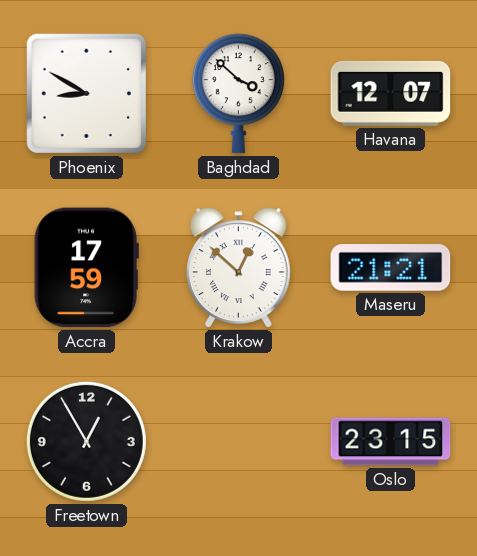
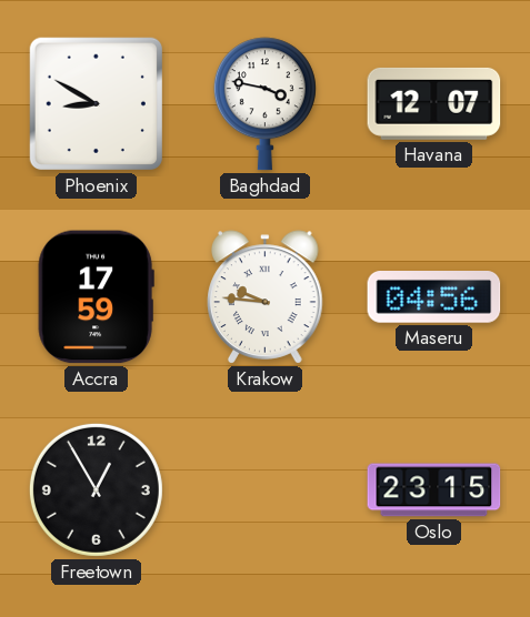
Baghdad: 3:52 -> 3:47 (264, 104)
Krakow: 12:52 -> 9:46 (266, 297)
Maseru: 21:21 -> 04:56 (434, 297)
